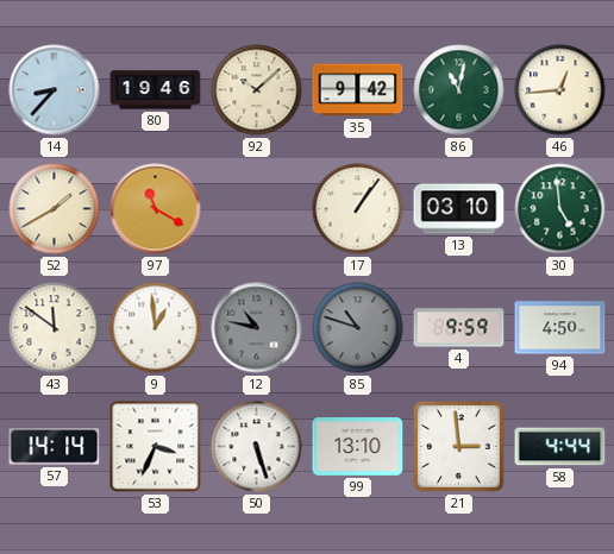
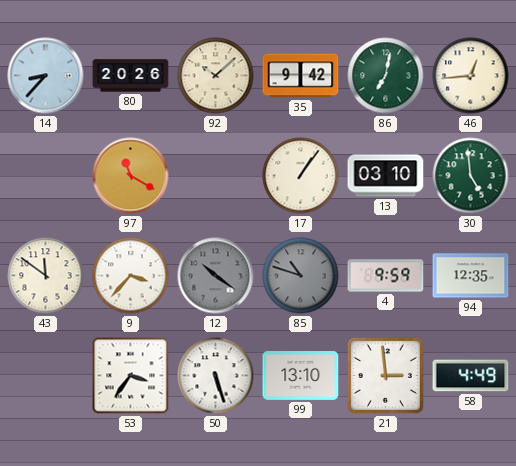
80: 19:46 -> 20:26 (131, 76)
86: 11:02 -> 7:02 (386, 76)
52: 1:40 -> none (55, 209)
9: 12:59 -> 3:37 (131, 276)
12: 10:47 -> 10:21 (216, 276)
94: 4:50 -> 12:35 (471, 276)
57: 14:14 -> none (55, 447)
53: 3:34 -> 3:36 (131, 376)
58: 4:44 -> 4:49 (471, 376)
